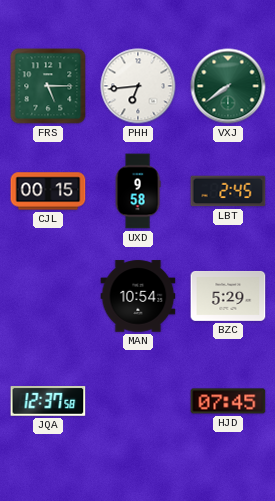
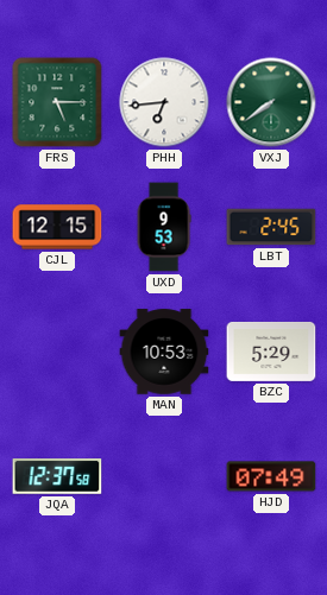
CJL: 00:15 -> 12:15 (57, 227)
UXD: 9:58 -> 9:53 (164, 227)
MAN: 10:54 -> 10:53 (164, 352)
HJD: 07:45 -> 07:49 (271, 476)
